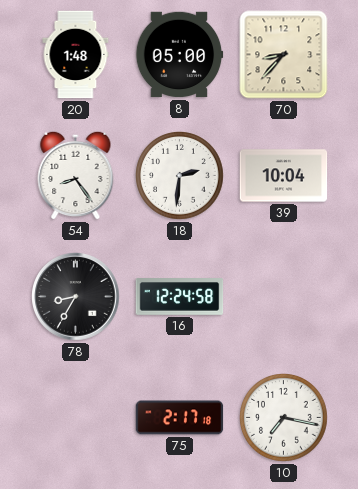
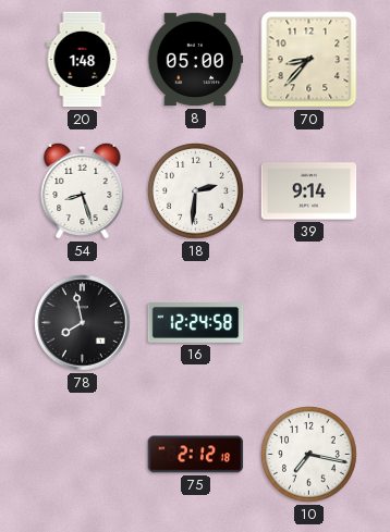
54: 8:24 -> 8:27 (83, 190)
39: 10:04 -> 9:14 (309, 191)
78: 8:35 -> 7:58 (83, 323)
75: 2:17 -> 2:12 (196, 455)
